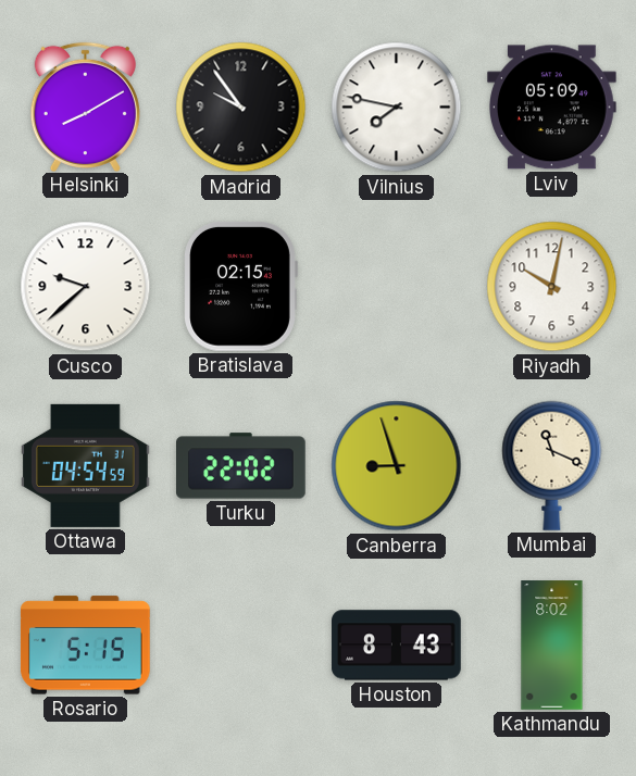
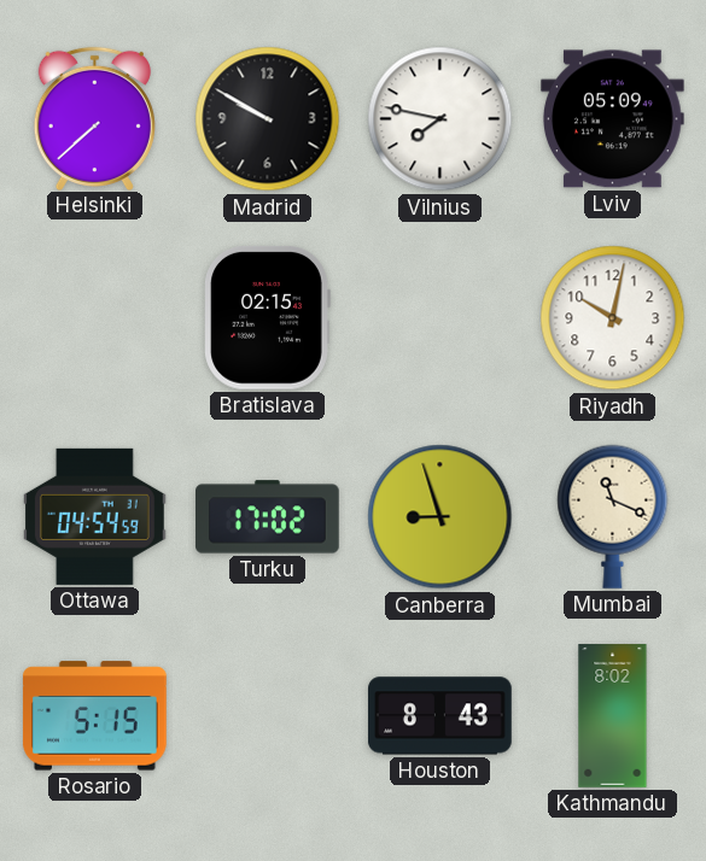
Helsinki: 8:10 -> 7:38 (94, 118)
Madrid: 9:54 -> 9:50 (268, 119)
Cusco: 9:38 -> none (86, 287)
Turku: 22:02 -> 17:02 (268, 517)
